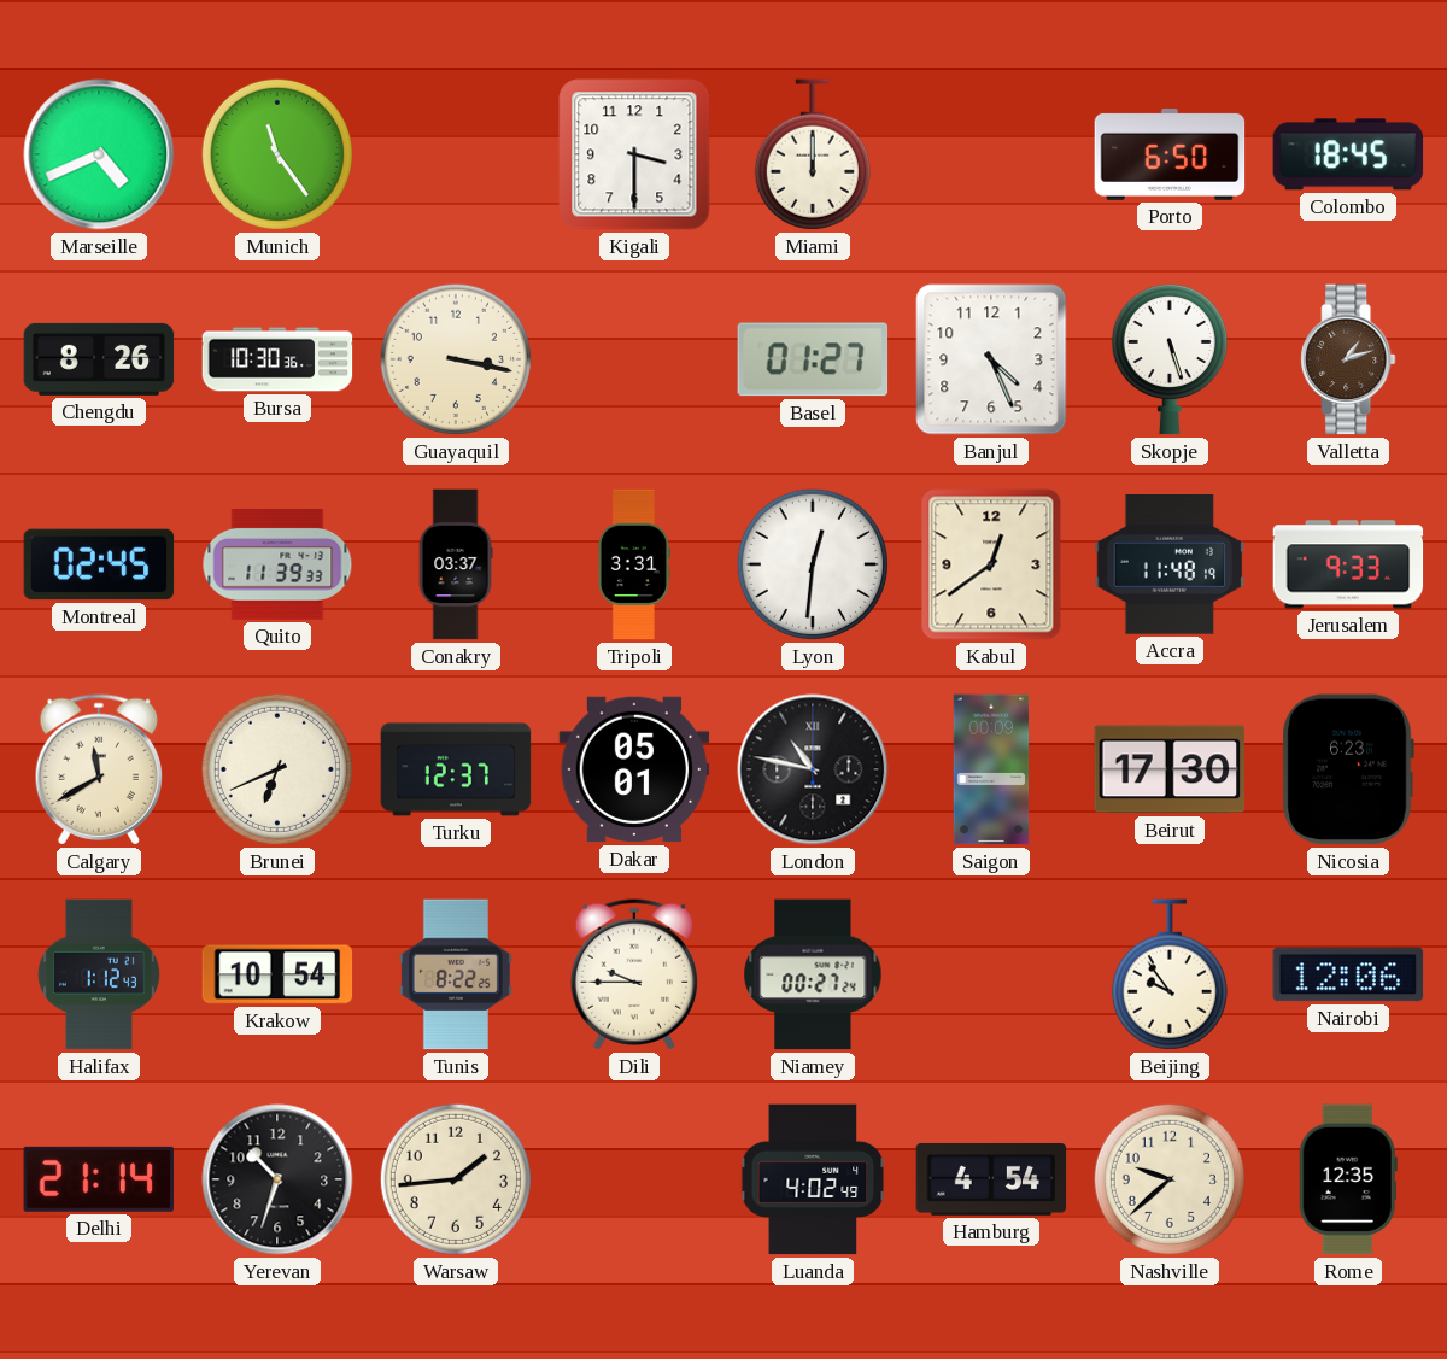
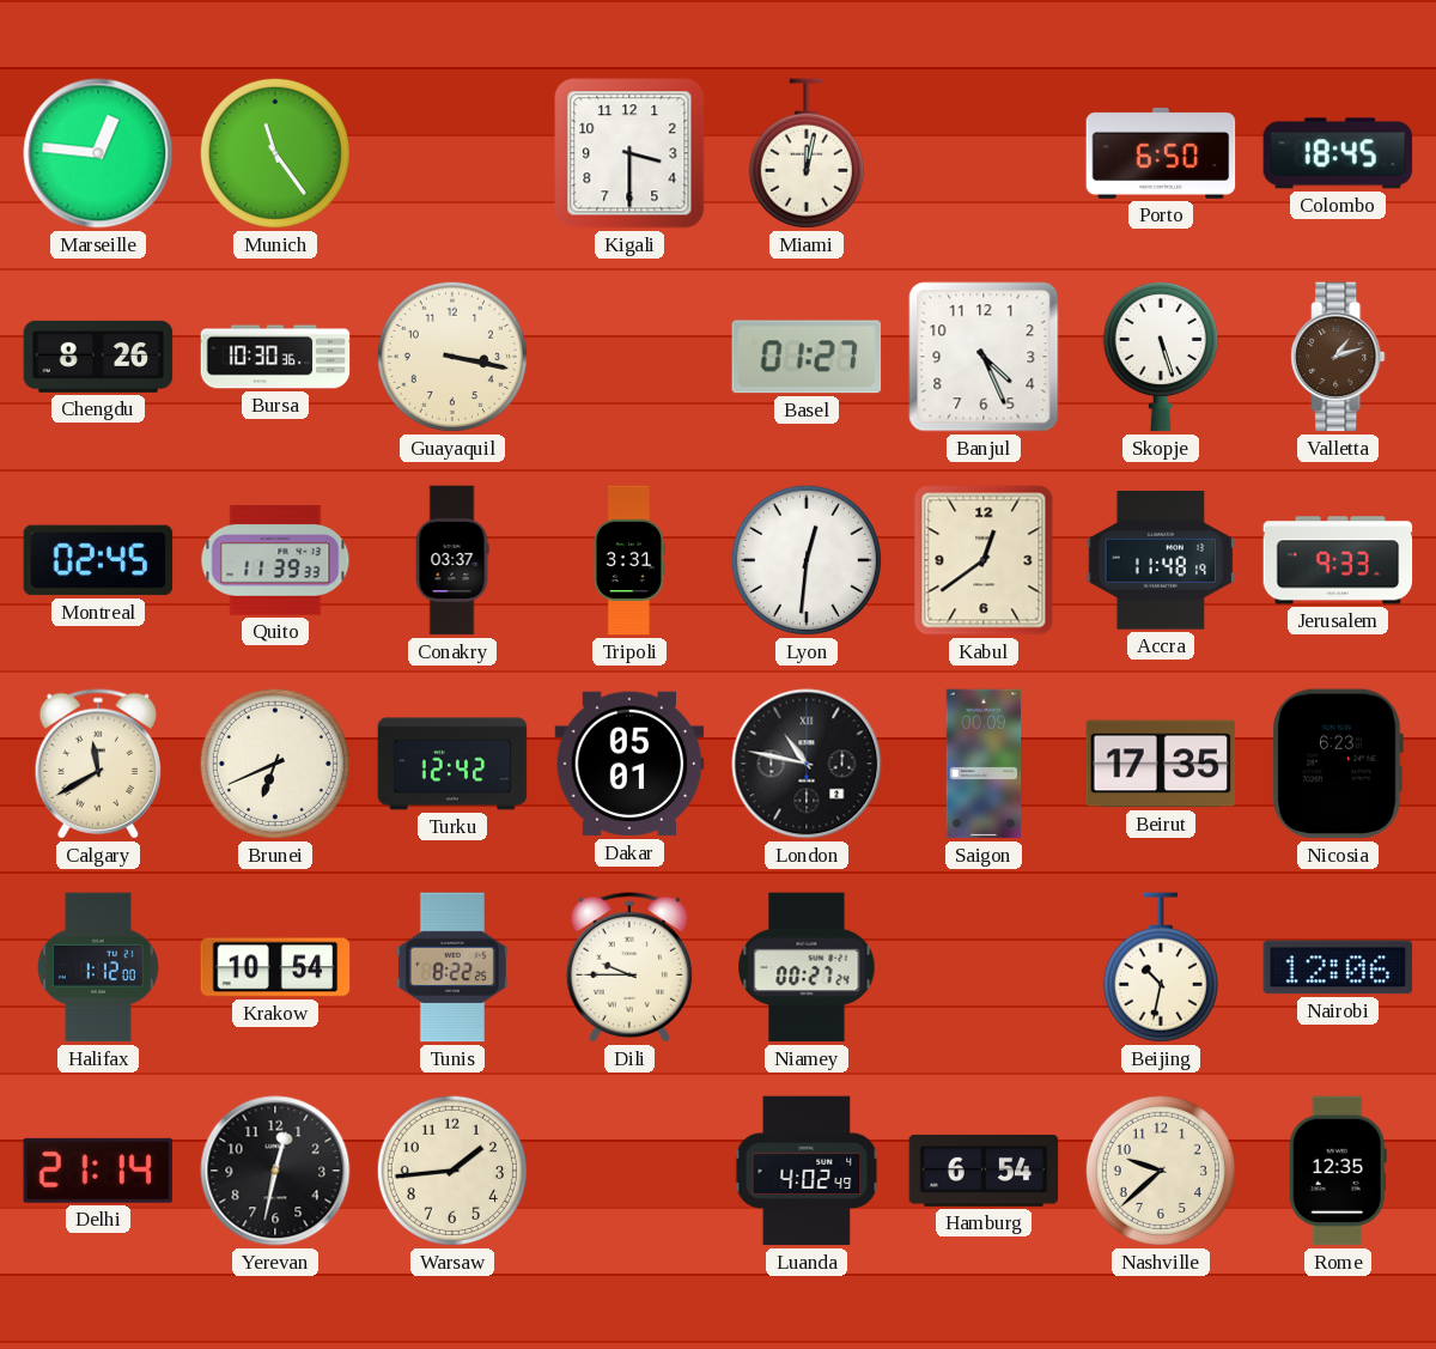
Marseille: 4:41 -> 12:46 (98, 153)
Miami: 12:00 -> 12:02 (807, 153)
Turku: 12:37 -> 12:42 (452, 764)
Beirut: 17:30 -> 17:35 (1161, 764)
Halifax: 1:12:43 -> 1:12:00 (98, 967)
Beijing: 9:54 -> 10:32 (1161, 967)
Yerevan: 10:33 -> 12:32 (275, 1171)
Hamburg: 4:54 -> 6:54 (984, 1171)
